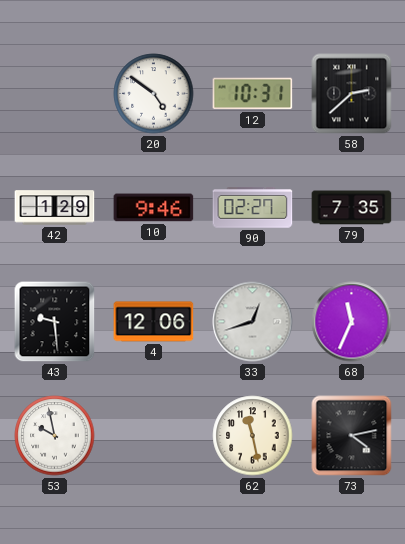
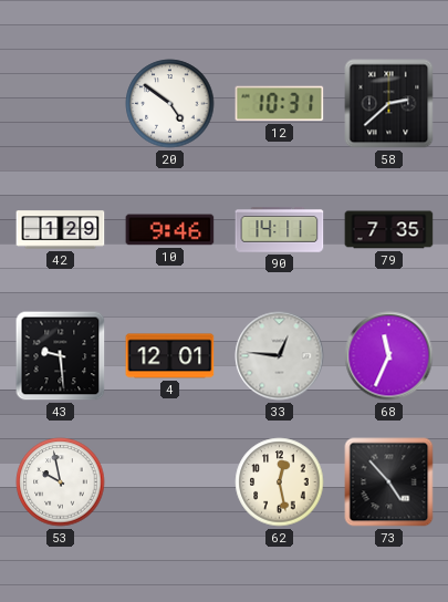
90: 02:27 -> 14:11 (280, 230)
4: 12:06 -> 12:01 (170, 356)
33: 12:42 -> 12:46 (280, 356)
62: 11:28 -> 12:28 (280, 482)
73: 4:13 -> 4:53 (389, 482)
